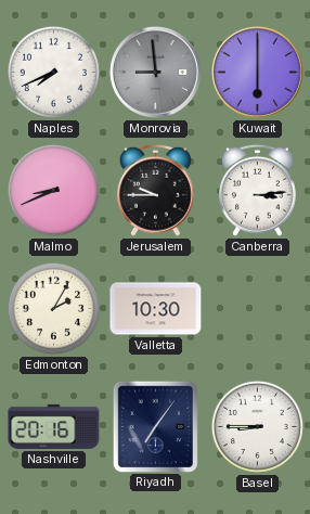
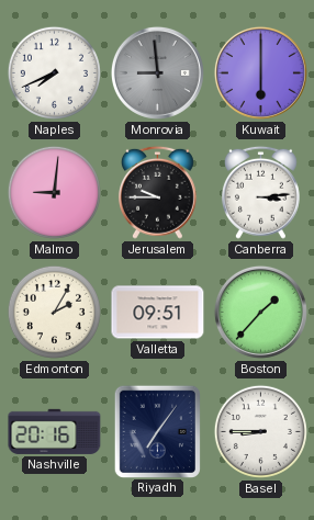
Malmo: 8:41 -> 9:01 (54, 192)
Valletta: 10:30 -> 09:51 (158, 313)
Boston: none -> 1:37 (260, 312)
